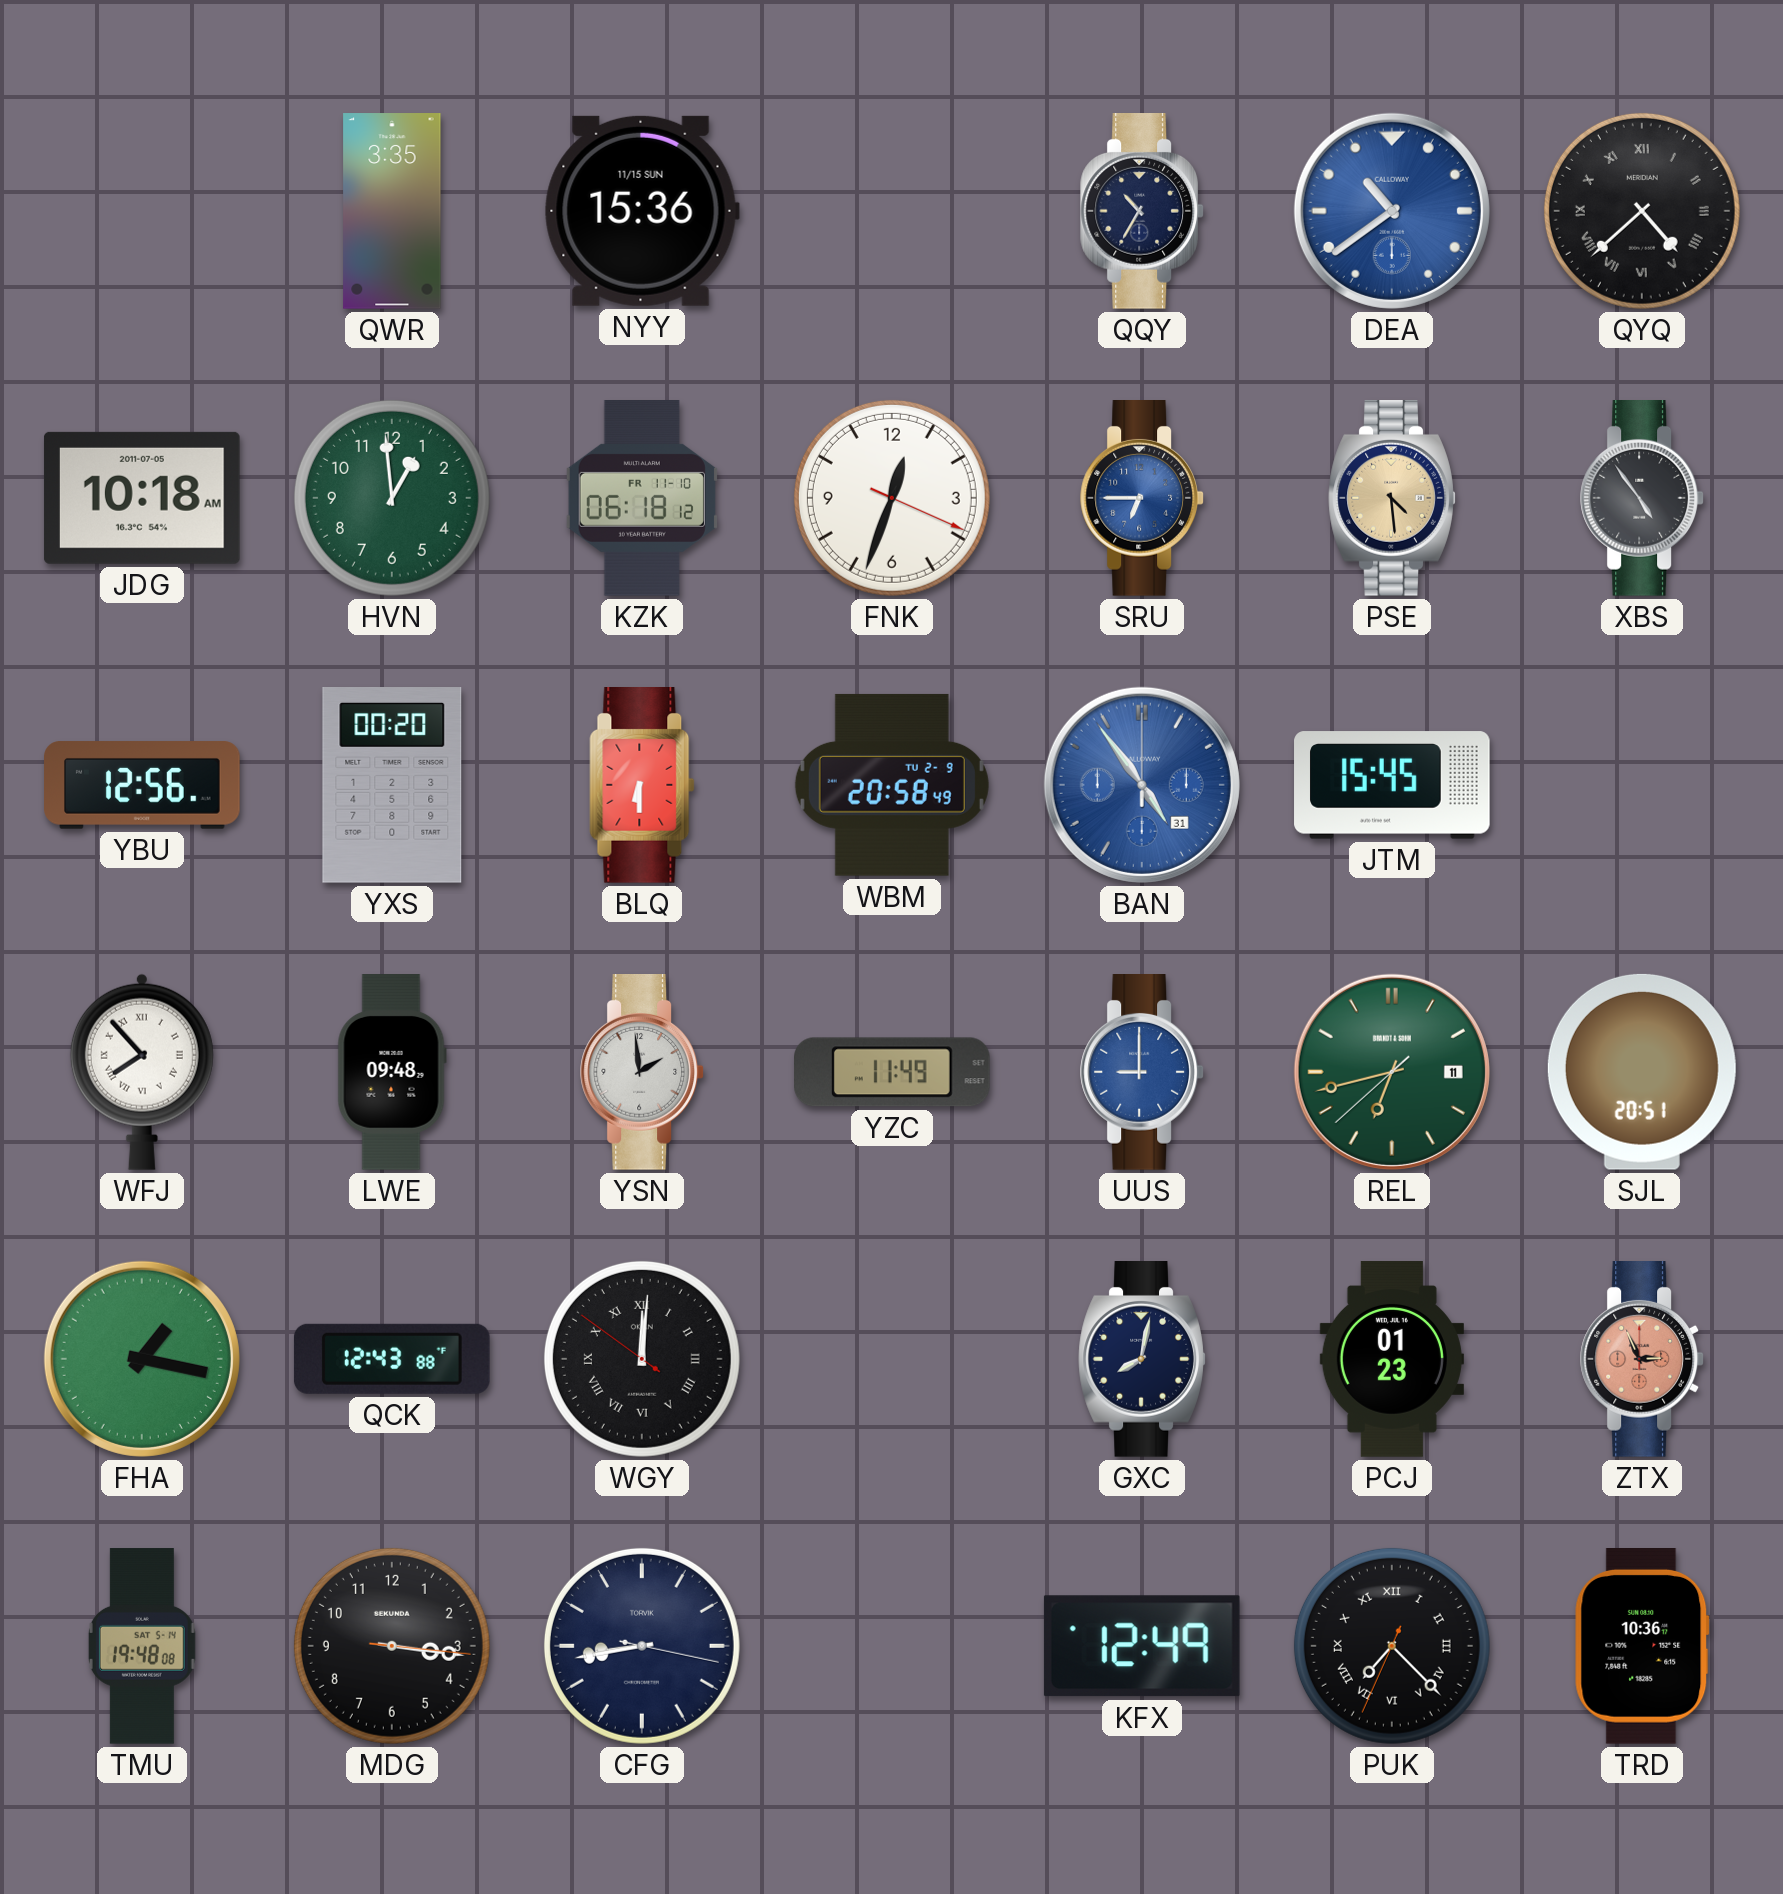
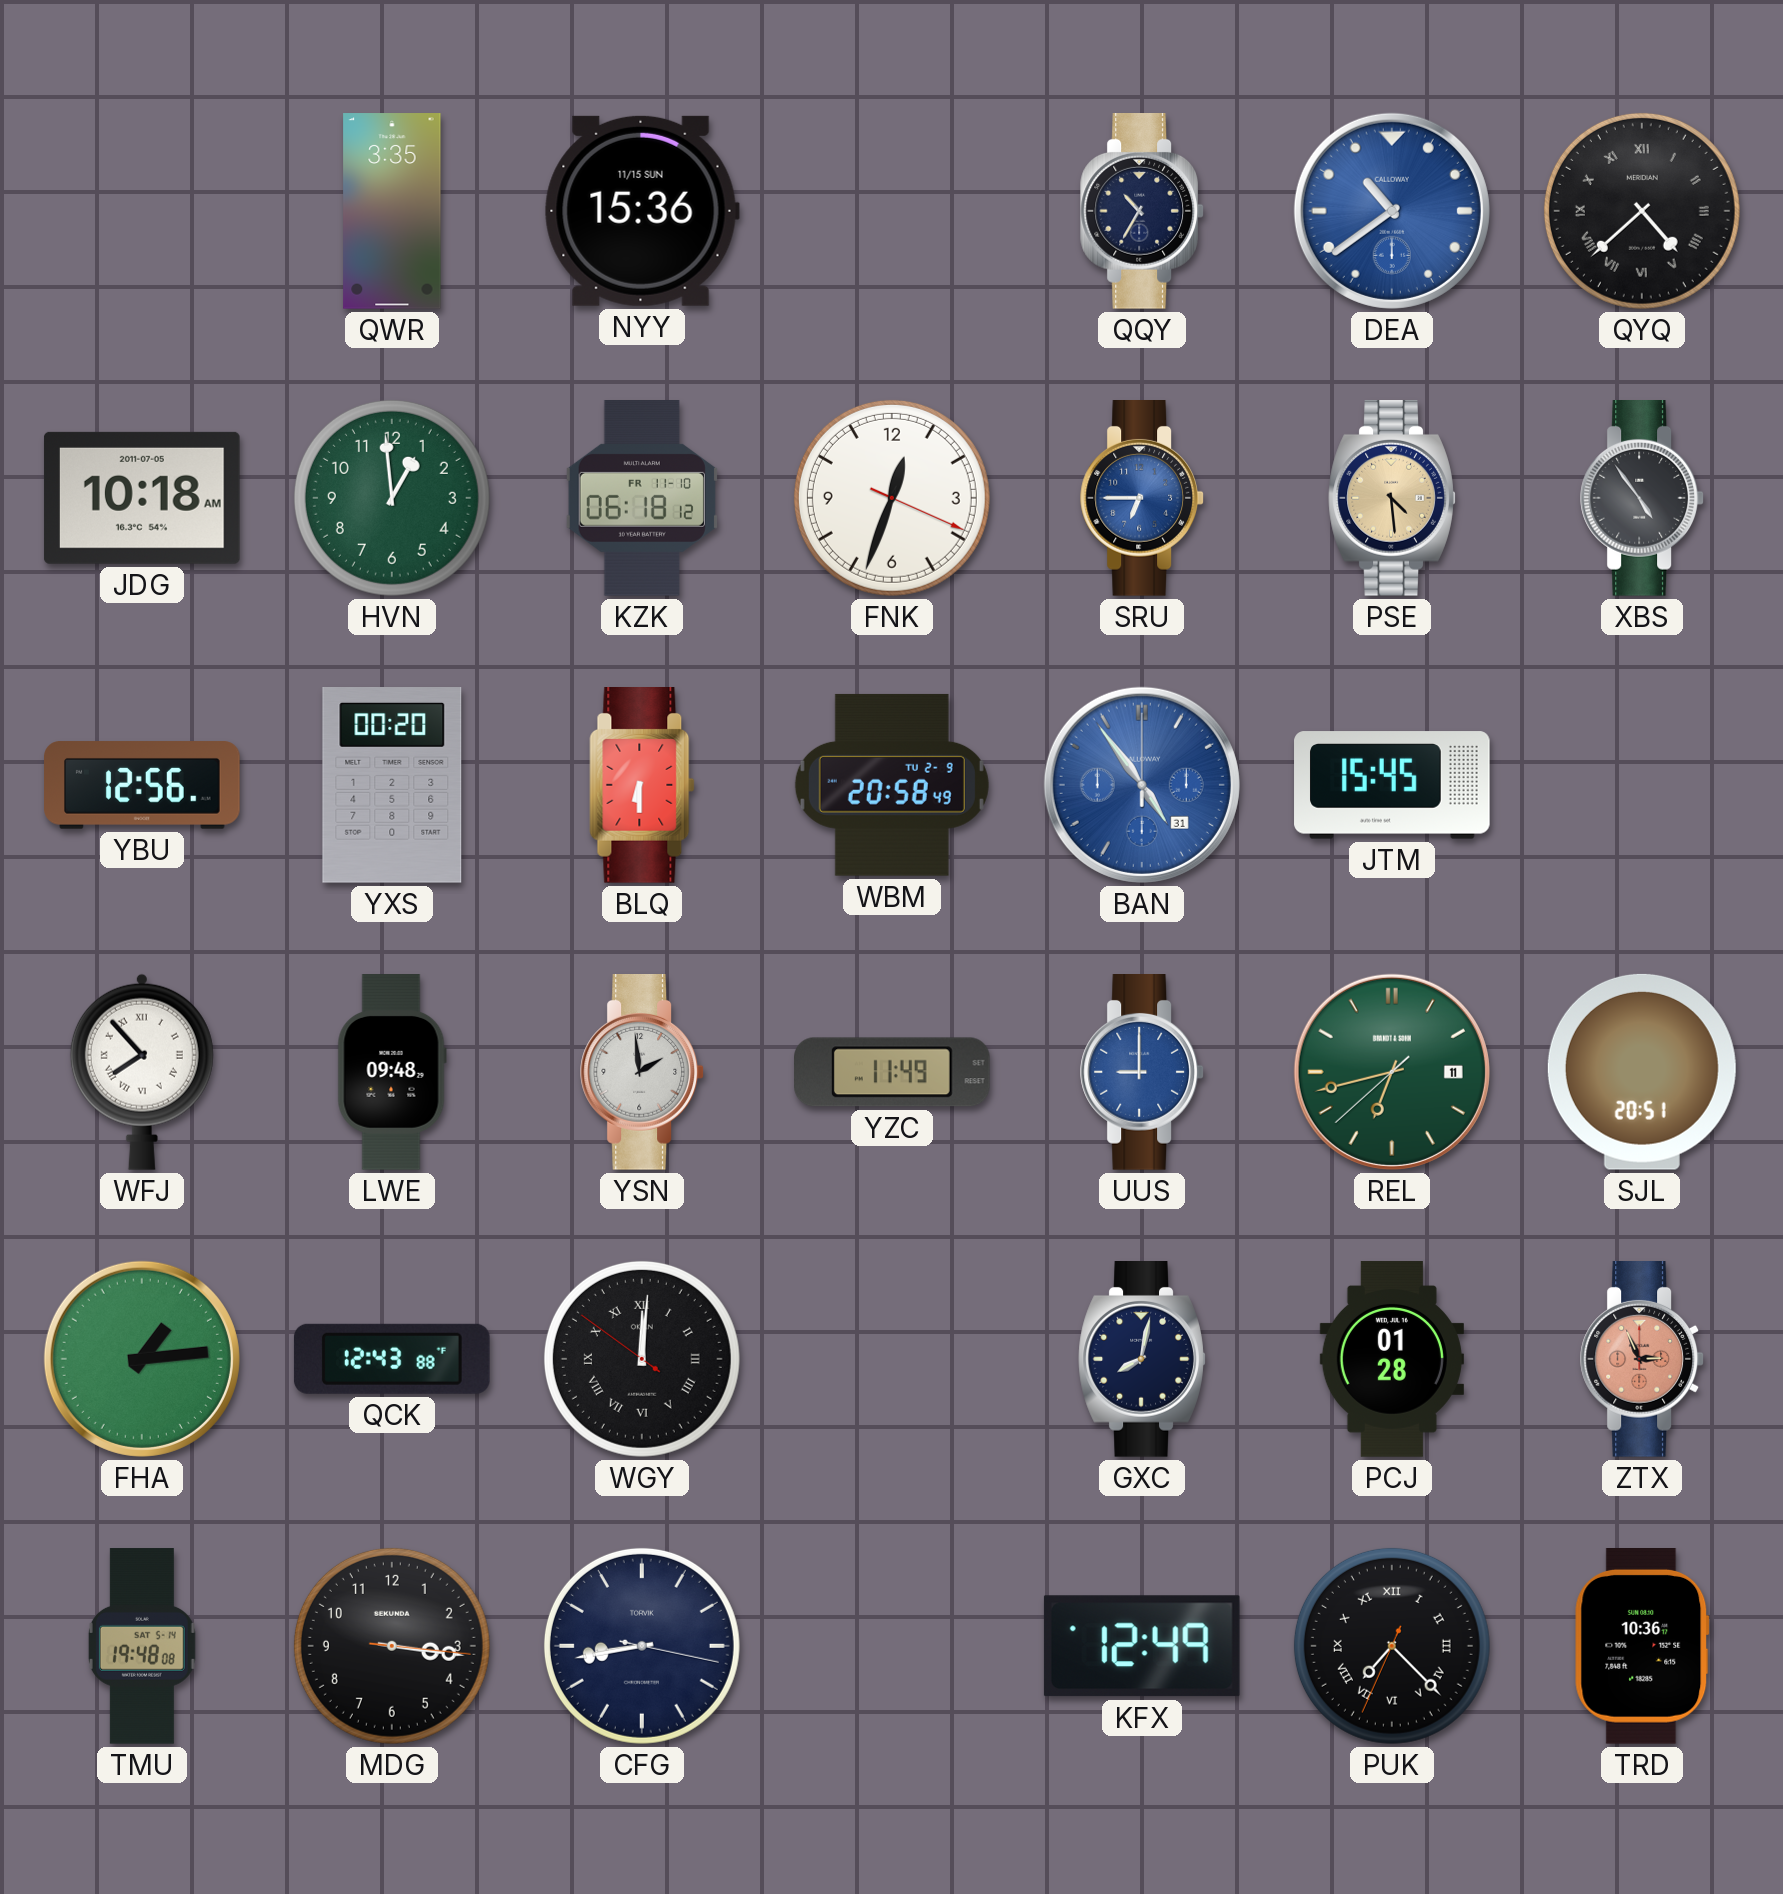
FHA: 1:17 -> 1:14 (142, 1359)
PCJ: 01:23 -> 01:28 (1392, 1359)
